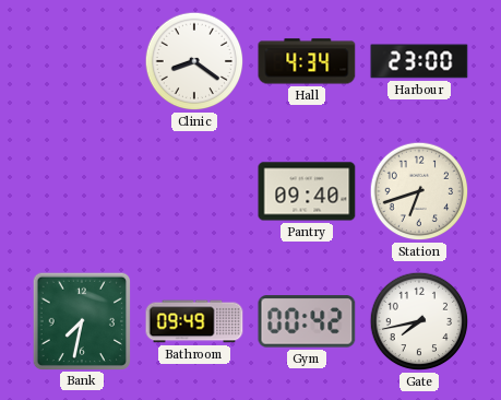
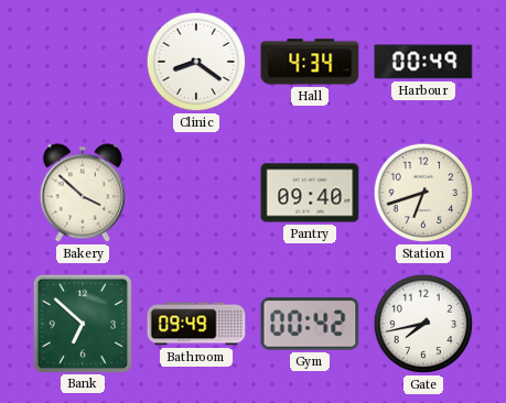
Harbour: 23:00 -> 00:49 (423, 62)
Bakery: none -> 3:52 (83, 193)
Bank: 7:32 -> 6:52 (82, 323)
